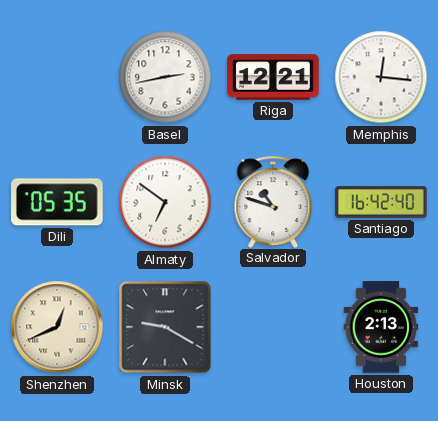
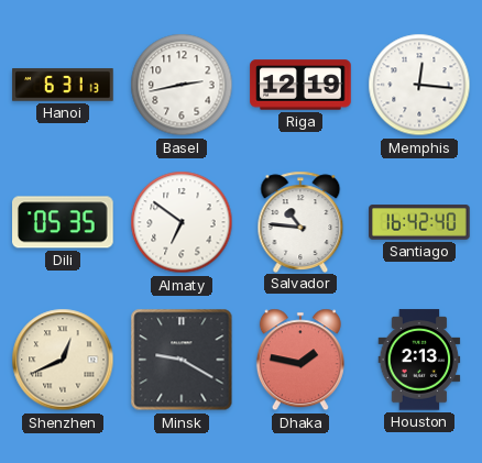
Hanoi: none -> 6:31 (63, 85)
Riga: 12:21 -> 12:19 (300, 85)
Salvador: 10:48 -> 10:46 (300, 221)
Dhaka: none -> 1:47 (300, 360)
